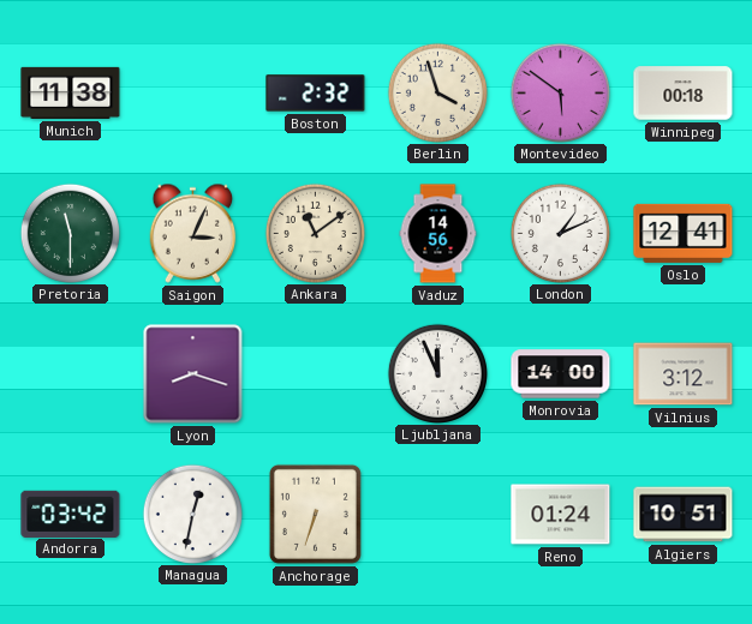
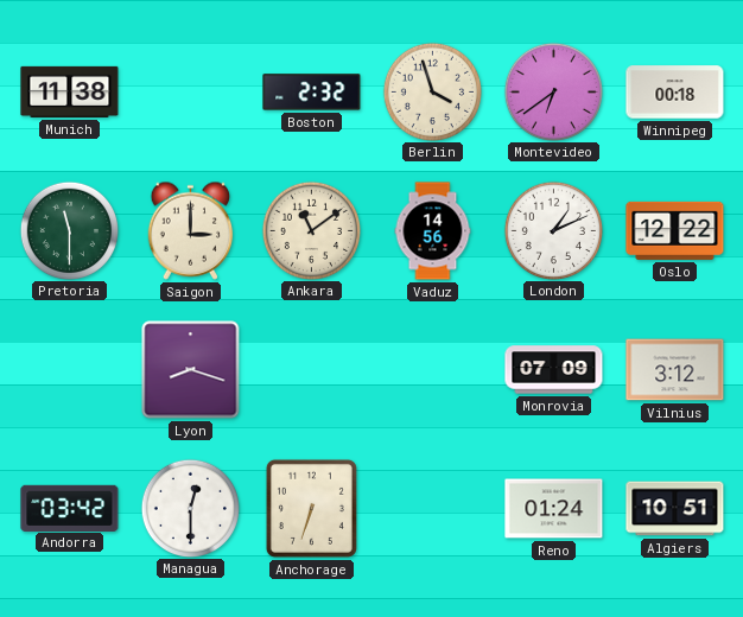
Montevideo: 5:51 -> 6:39 (553, 91)
Saigon: 3:04 -> 3:00 (191, 230)
Oslo: 12:41 -> 12:22 (675, 230)
Ljubljana: 11:56 -> none (437, 373)
Monrovia: 14:00 -> 07:09 (554, 370)
Managua: 12:32 -> 12:30 (190, 508)
